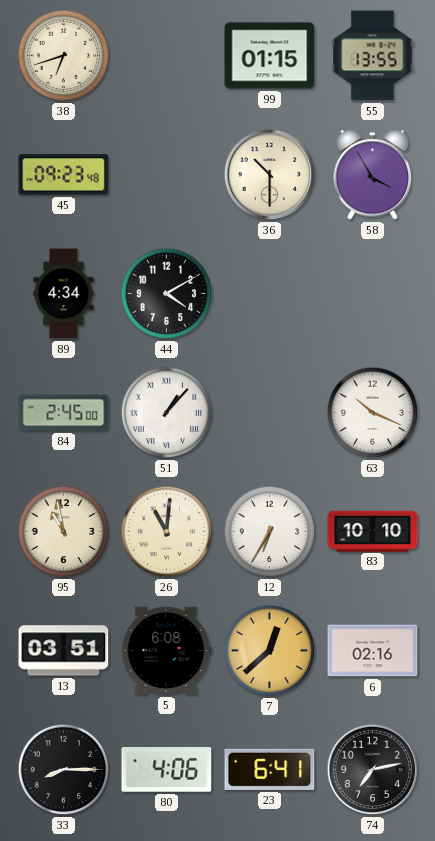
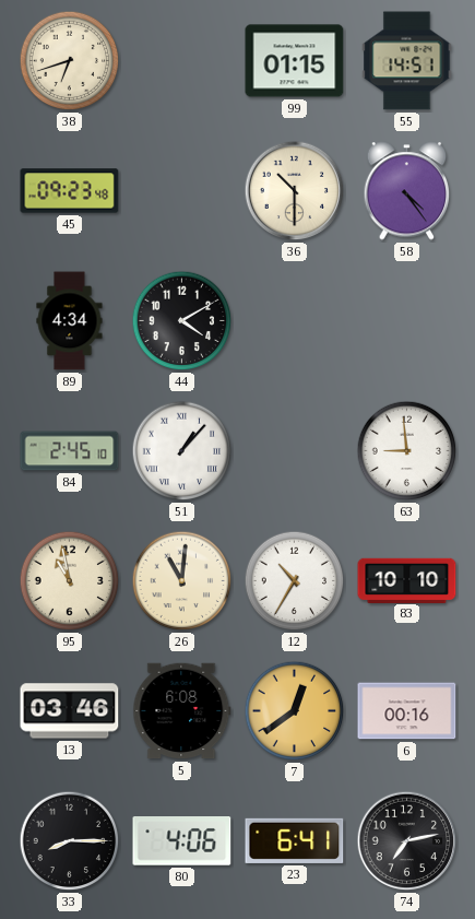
55: 13:55 -> 14:51 (407, 61)
58: 3:55 -> 4:24 (407, 191)
84: 2:45:00 -> 2:45:10 (70, 451)
63: 10:19 -> 8:59 (407, 451)
12: 6:35 -> 10:35 (295, 581)
13: 03:51 -> 03:46 (70, 711)
7: 12:38 -> 12:39 (295, 711)
6: 02:16 -> 00:16 (407, 711)
